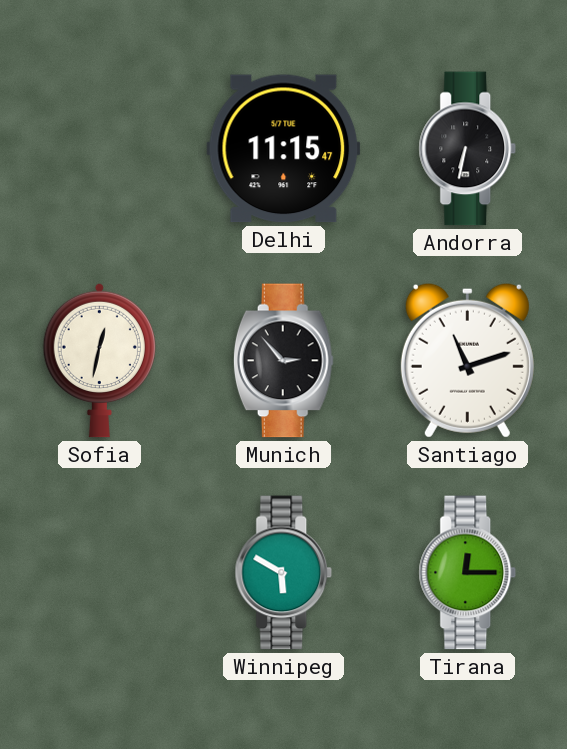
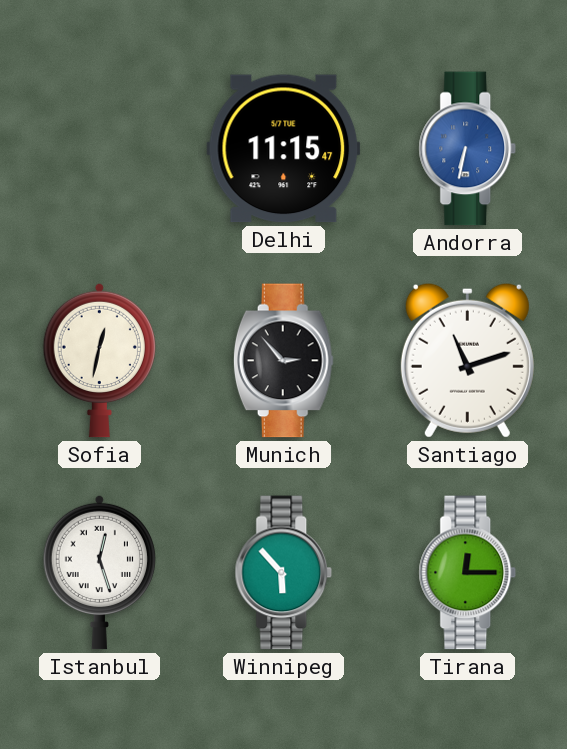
Andorra dial: black -> blue (468, 149)
Istanbul: none -> 12:27 (99, 572)
Winnipeg: 5:50 -> 5:53 (284, 573)
